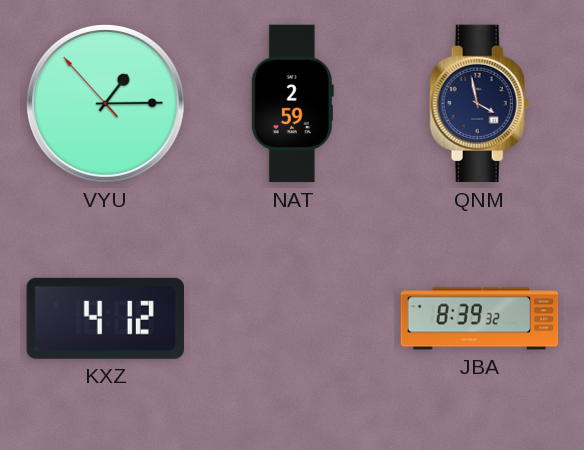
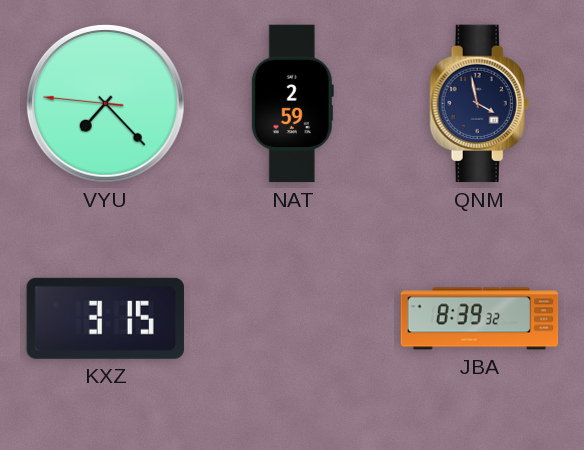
VYU: 1:14 -> 7:22 (105, 103)
KXZ: 4:12 -> 3:15 (105, 318)
